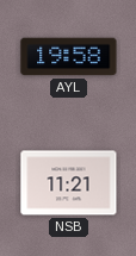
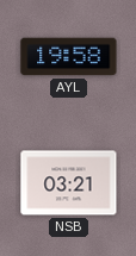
NSB: 11:21 -> 03:21 (69, 183)
